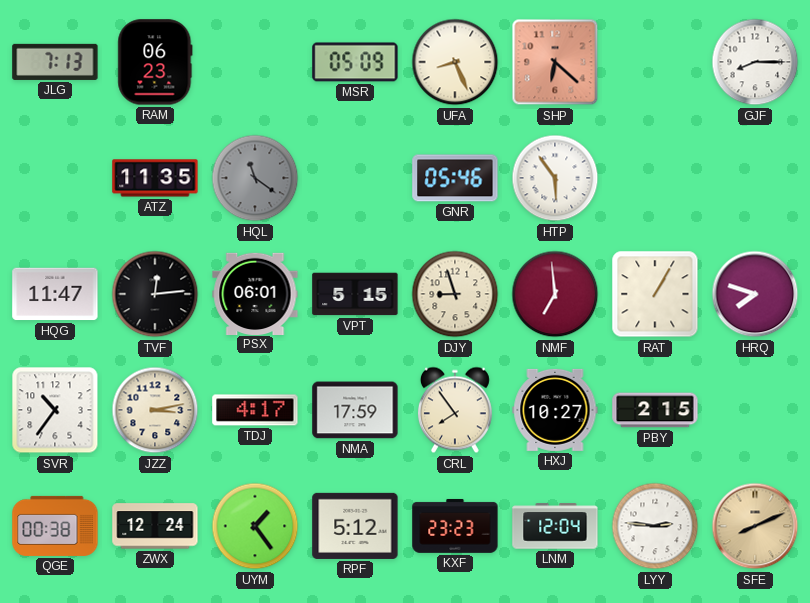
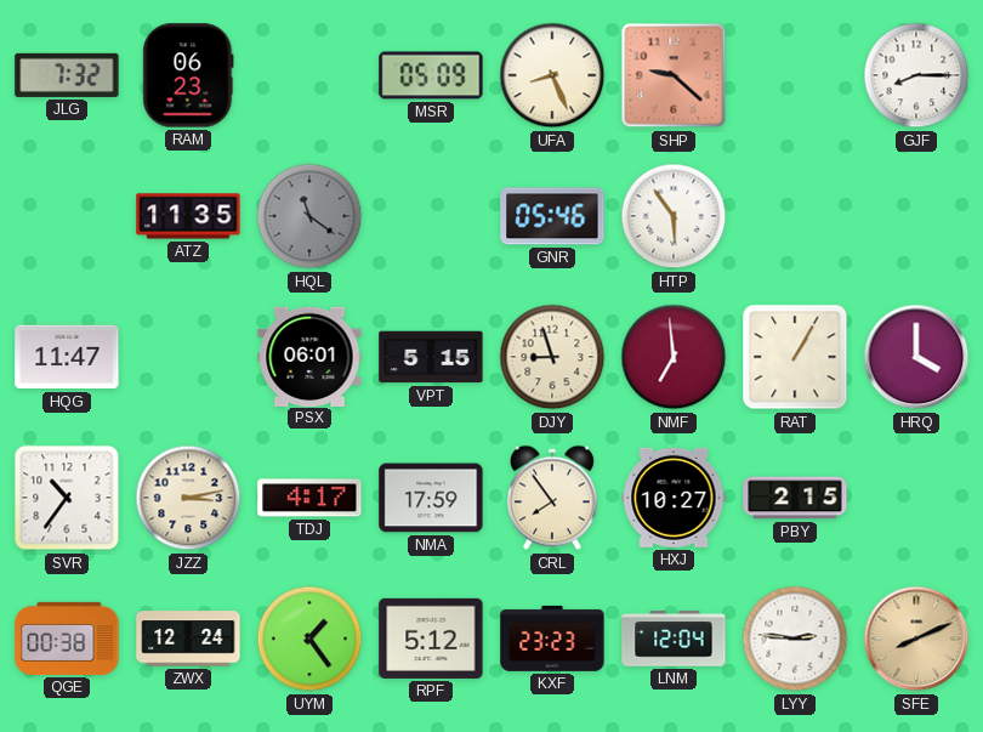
JLG: 7:13 -> 7:32 (67, 75)
SHP: 6:22 -> 9:22 (674, 75)
TVF: 12:14 -> none (155, 294)
HRQ: 7:48 -> 4:00 (916, 357)
